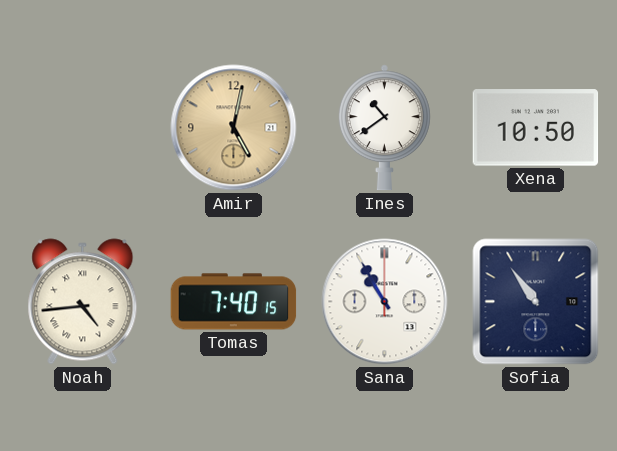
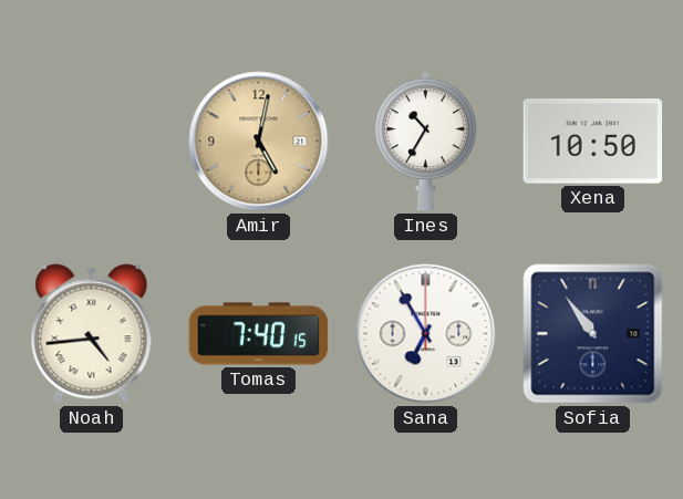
Ines: 10:39 -> 10:35 (425, 142)
Sana: 10:55 -> 6:55 (426, 334)
